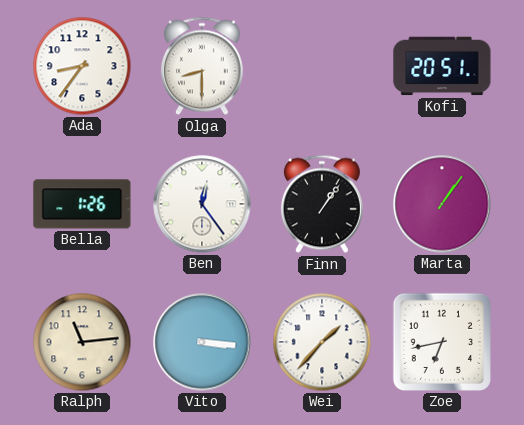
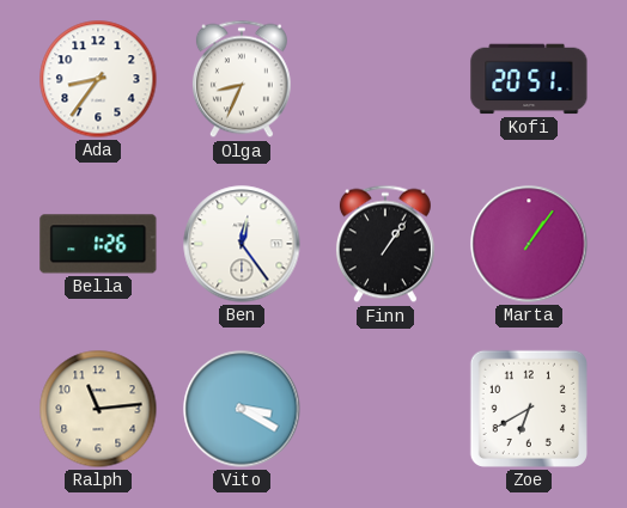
Olga: 8:30 -> 8:34 (242, 79)
Vito: 3:16 -> 3:20 (242, 409)
Wei: 1:37 -> none (322, 342)
Zoe: 6:43 -> 6:40 (529, 409)
